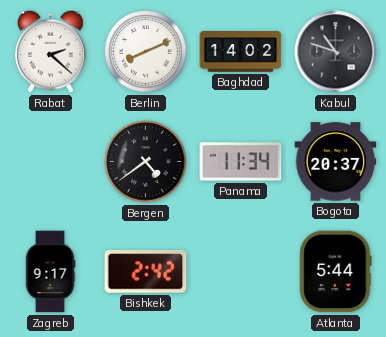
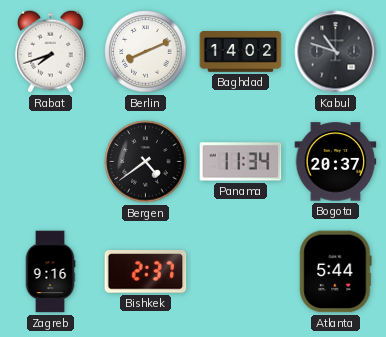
Rabat: 2:22 -> 7:42 (51, 51)
Zagreb: 9:17 -> 9:16 (50, 272)
Bishkek: 2:42 -> 2:37 (146, 272)
